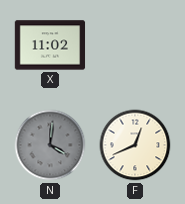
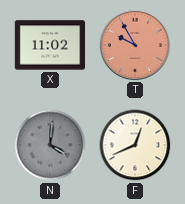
T: none -> 9:55 (134, 44)
